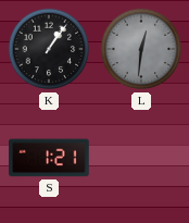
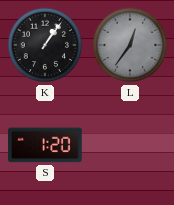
L: 12:31 -> 12:36 (130, 45)
S: 1:21 -> 1:20 (45, 145)
